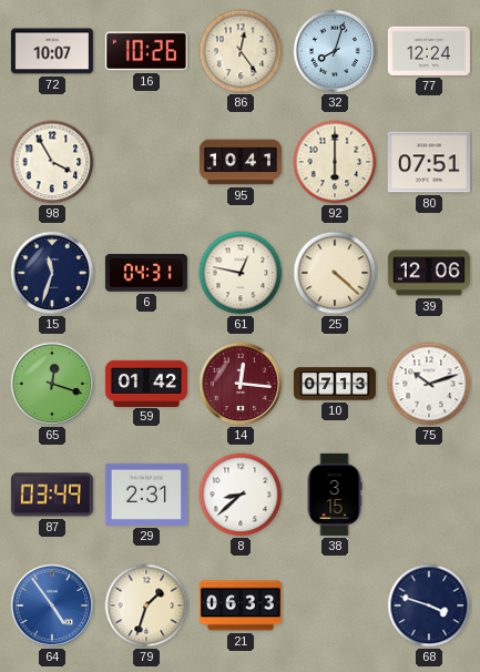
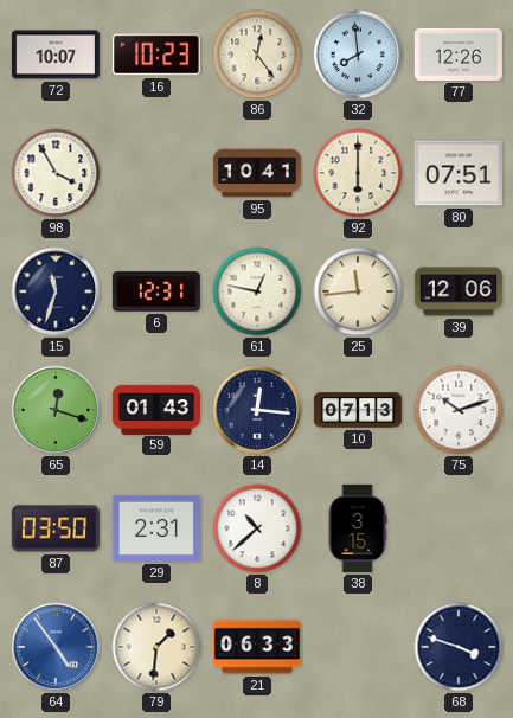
16: 10:26 -> 10:23 (156, 55)
32: 8:03 -> 7:59 (358, 55)
77: 12:24 -> 12:26 (459, 55)
6: 04:31 -> 12:31 (156, 291)
25: 4:22 -> 11:44 (358, 291)
59: 01:42 -> 01:43 (156, 409)
14 dial: burgundy -> navy (257, 410)
87: 03:49 -> 03:50 (56, 528)
8: 8:38 -> 10:38 (257, 528)
79: 1:33 -> 1:31 (156, 647)
